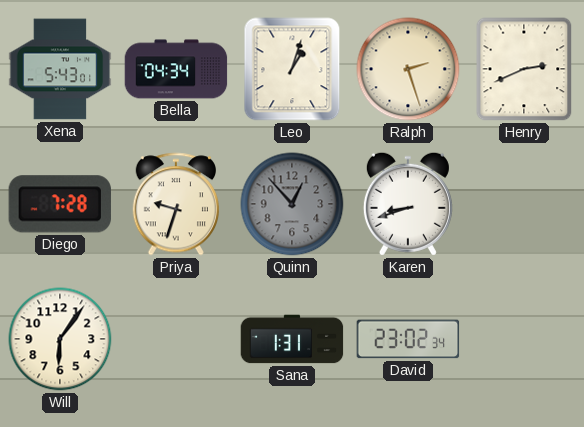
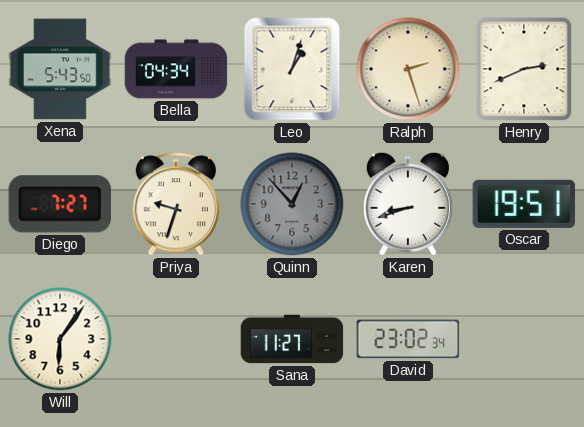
Xena: 5:43:01 -> 5:43:50 (60, 69)
Diego: 7:28 -> 7:27 (60, 204)
Oscar: none -> 19:51 (523, 204)
Sana: 1:31 -> 11:27 (292, 339)
